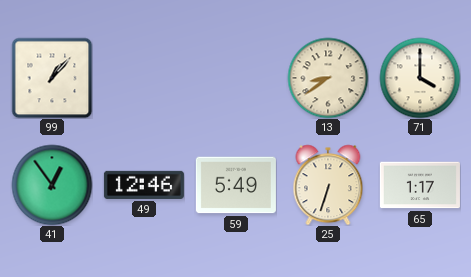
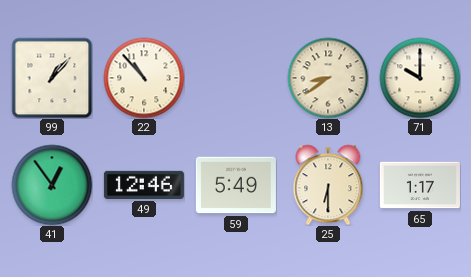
22: none -> 10:53 (144, 78)
71: 4:00 -> 10:00 (420, 78)
25: 6:33 -> 6:30 (328, 185)
